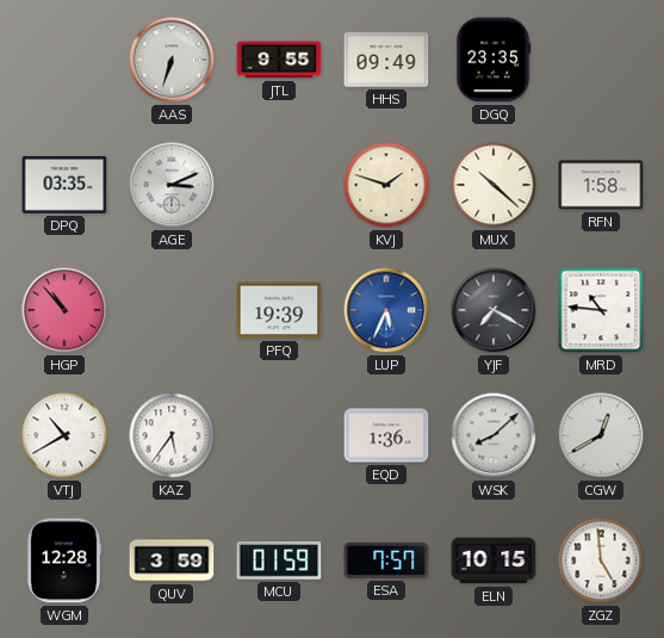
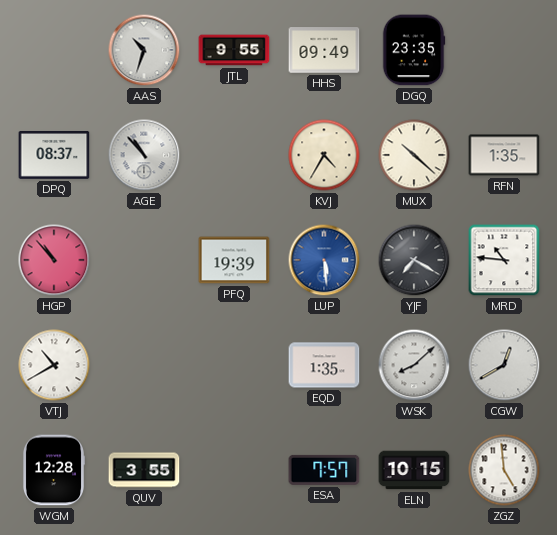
AAS: 6:33 -> 10:33 (144, 50)
DPQ: 03:35 -> 08:37 (54, 155)
AGE: 3:11 -> 10:53 (144, 155)
KVJ: 1:48 -> 4:35 (324, 155)
RFN: 1:58 -> 1:35 (504, 155)
LUP: 5:34 -> 5:29 (324, 260)
KAZ: 5:36 -> none (172, 435)
EQD: 1:36 -> 1:35 (324, 365)
QUV: 3:59 -> 3:55 (144, 470)
MCU: 01:59 -> none (279, 560)
